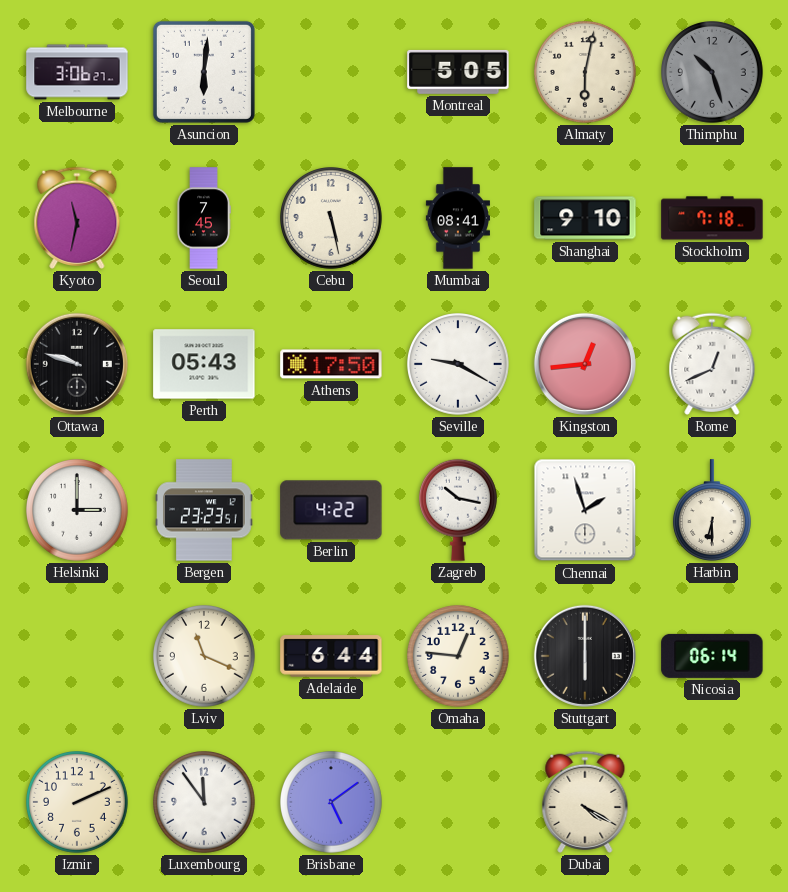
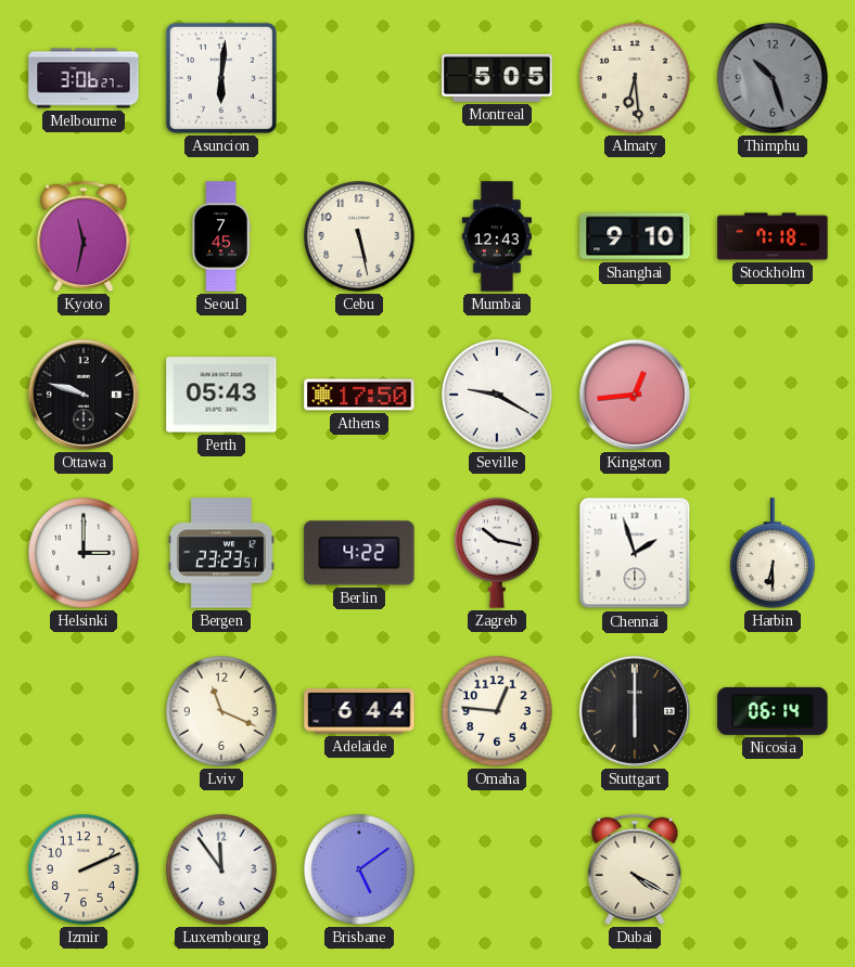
Almaty: 6:02 -> 6:29 (636, 79)
Mumbai: 08:41 -> 12:43 (497, 236)
Rome: 12:41 -> none (712, 364)
